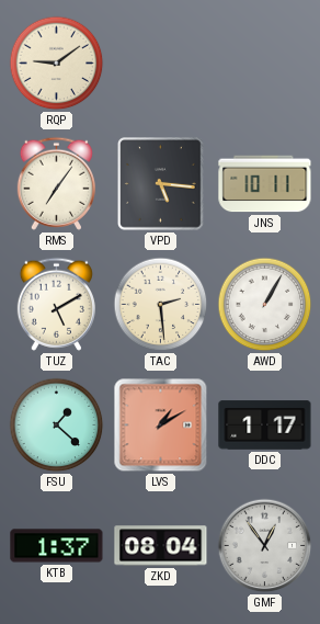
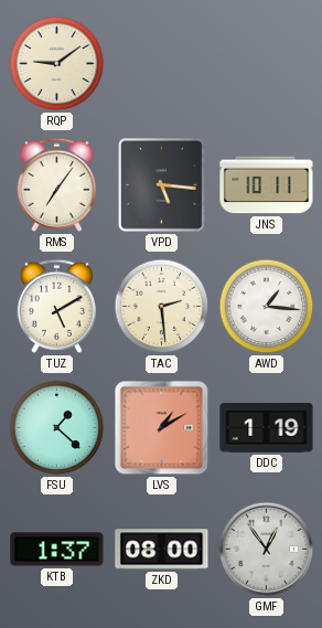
AWD: 1:05 -> 1:16 (267, 307)
DDC: 1:17 -> 1:19 (267, 428)
ZKD: 08:04 -> 08:00 (162, 550)
